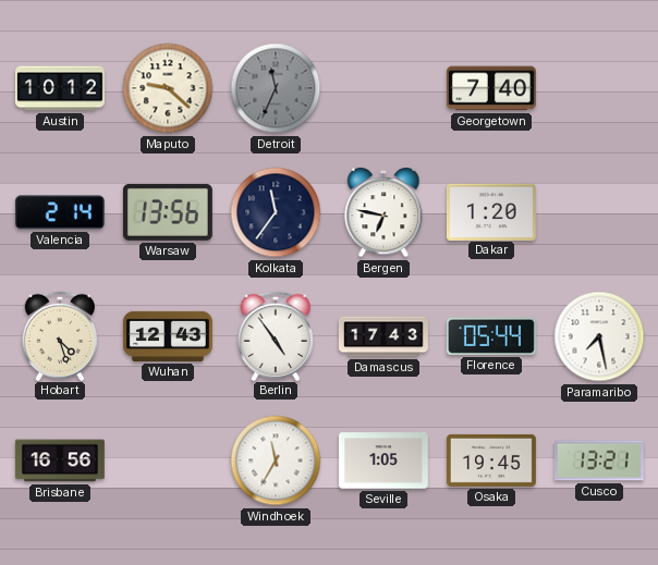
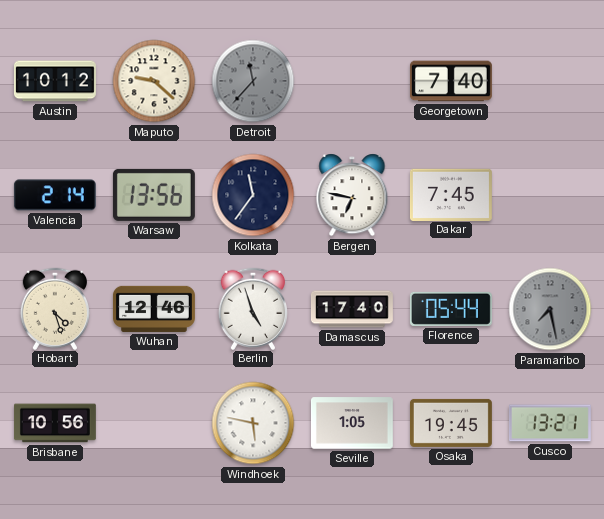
Detroit: 11:34 -> 11:37 (253, 81)
Dakar: 1:20 -> 7:45 (451, 194)
Wuhan: 12:43 -> 12:46 (154, 309)
Berlin: 4:54 -> 4:57 (252, 308)
Damascus: 17:43 -> 17:40 (352, 309)
Paramaribo dial: white -> grey (550, 309)
Brisbane: 16:56 -> 10:56 (55, 423)
Windhoek: 11:35 -> 5:47 (253, 423)
